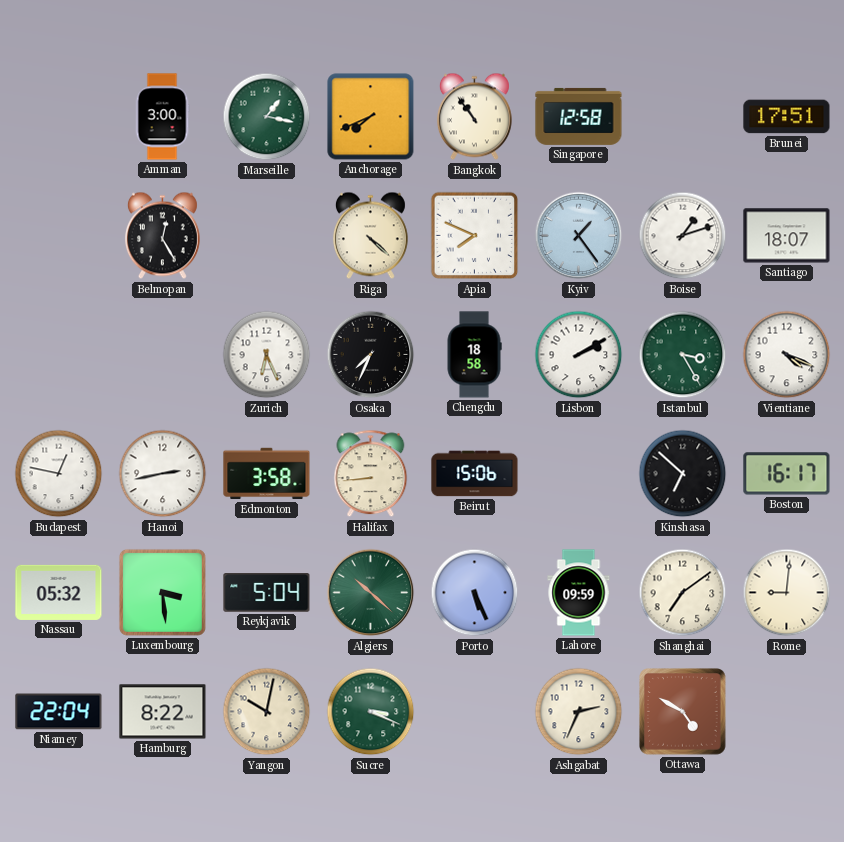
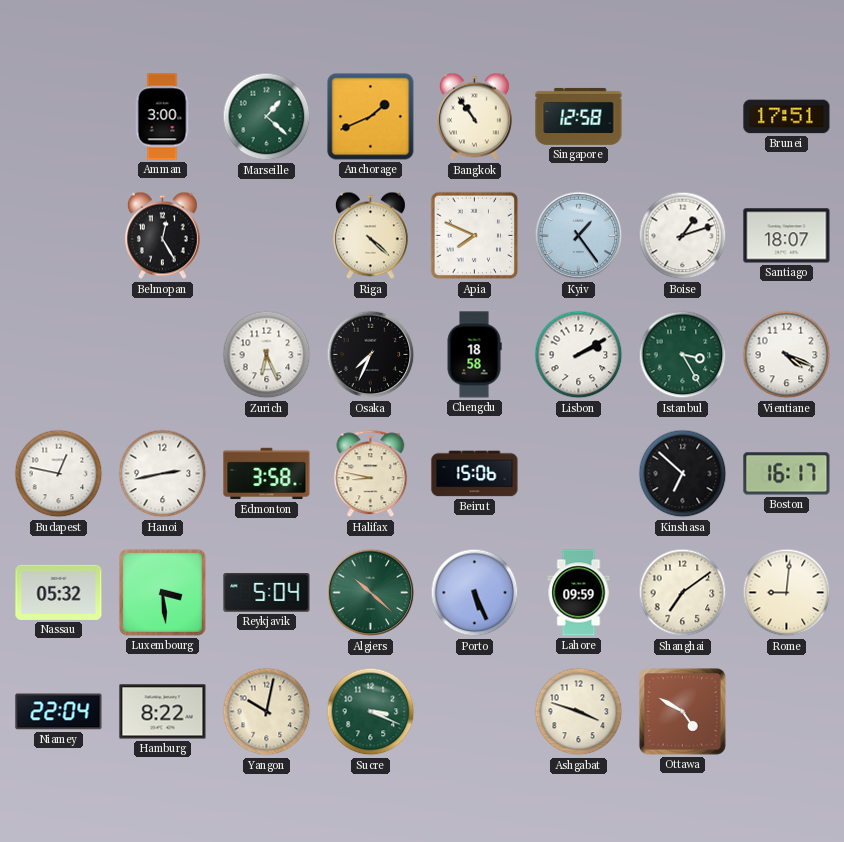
Marseille: 1:17 -> 1:22 (267, 117)
Anchorage: 7:41 -> 1:41 (371, 117)
Halifax: 8:44 -> 8:47 (371, 474)
Ashgabat: 2:34 -> 3:48 (579, 712)
